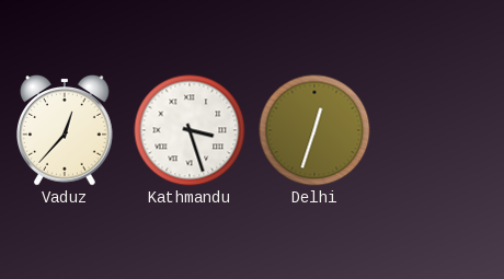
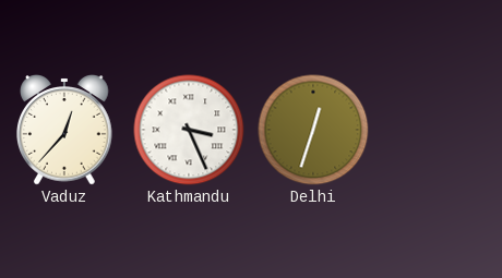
Kathmandu: 3:27 -> 3:26 (189, 130)
